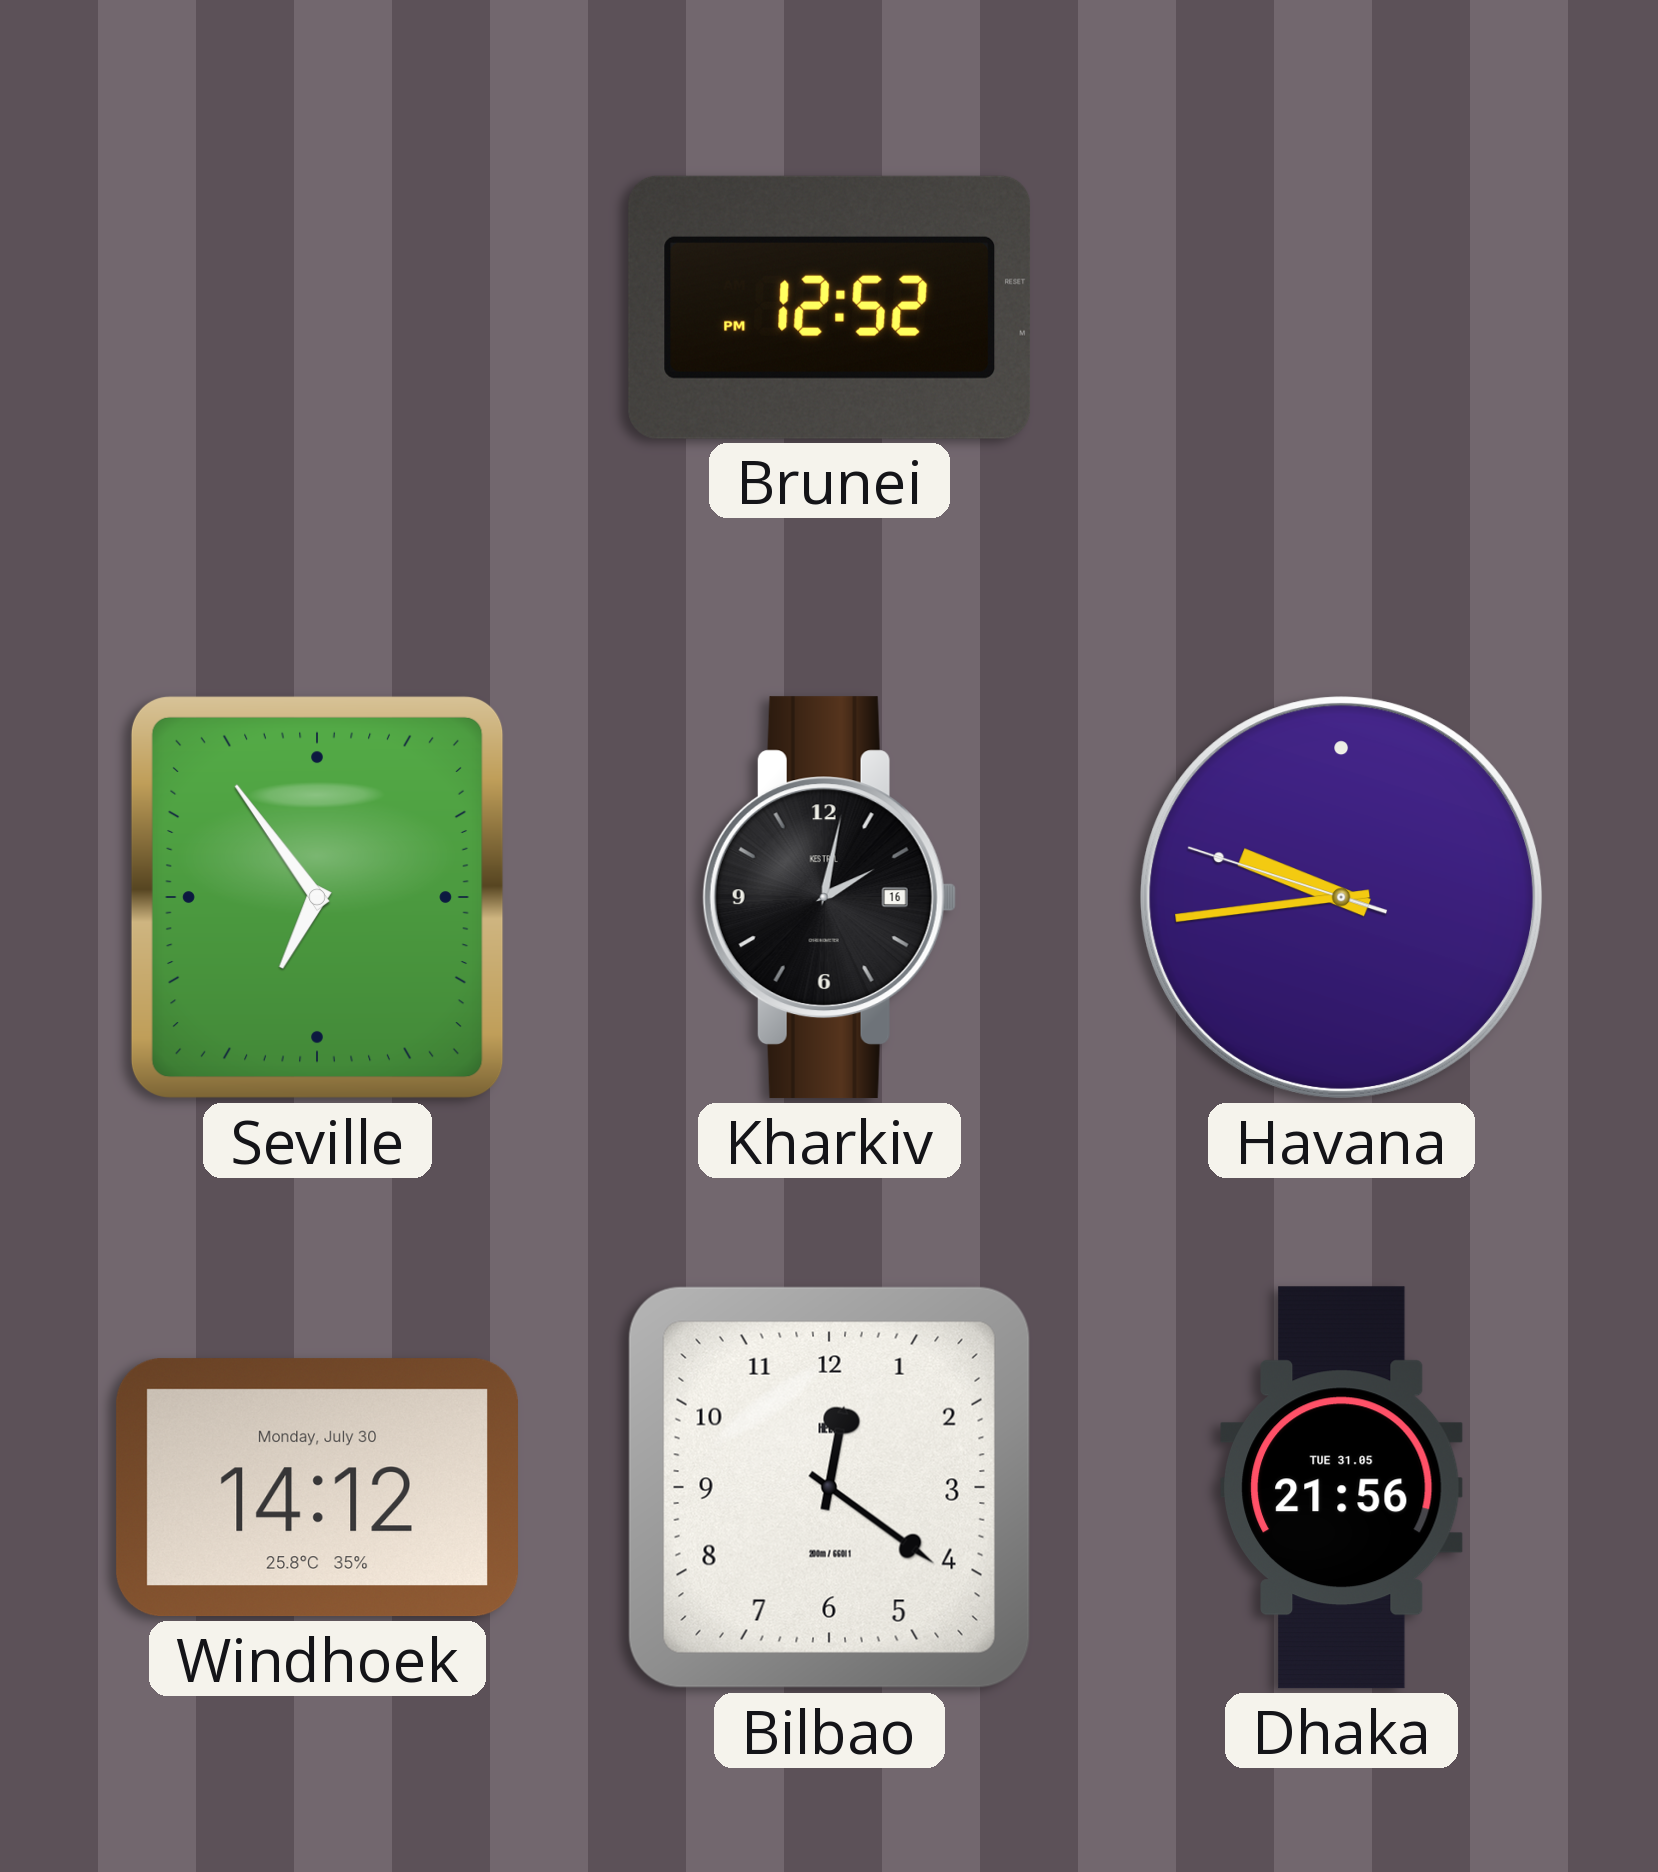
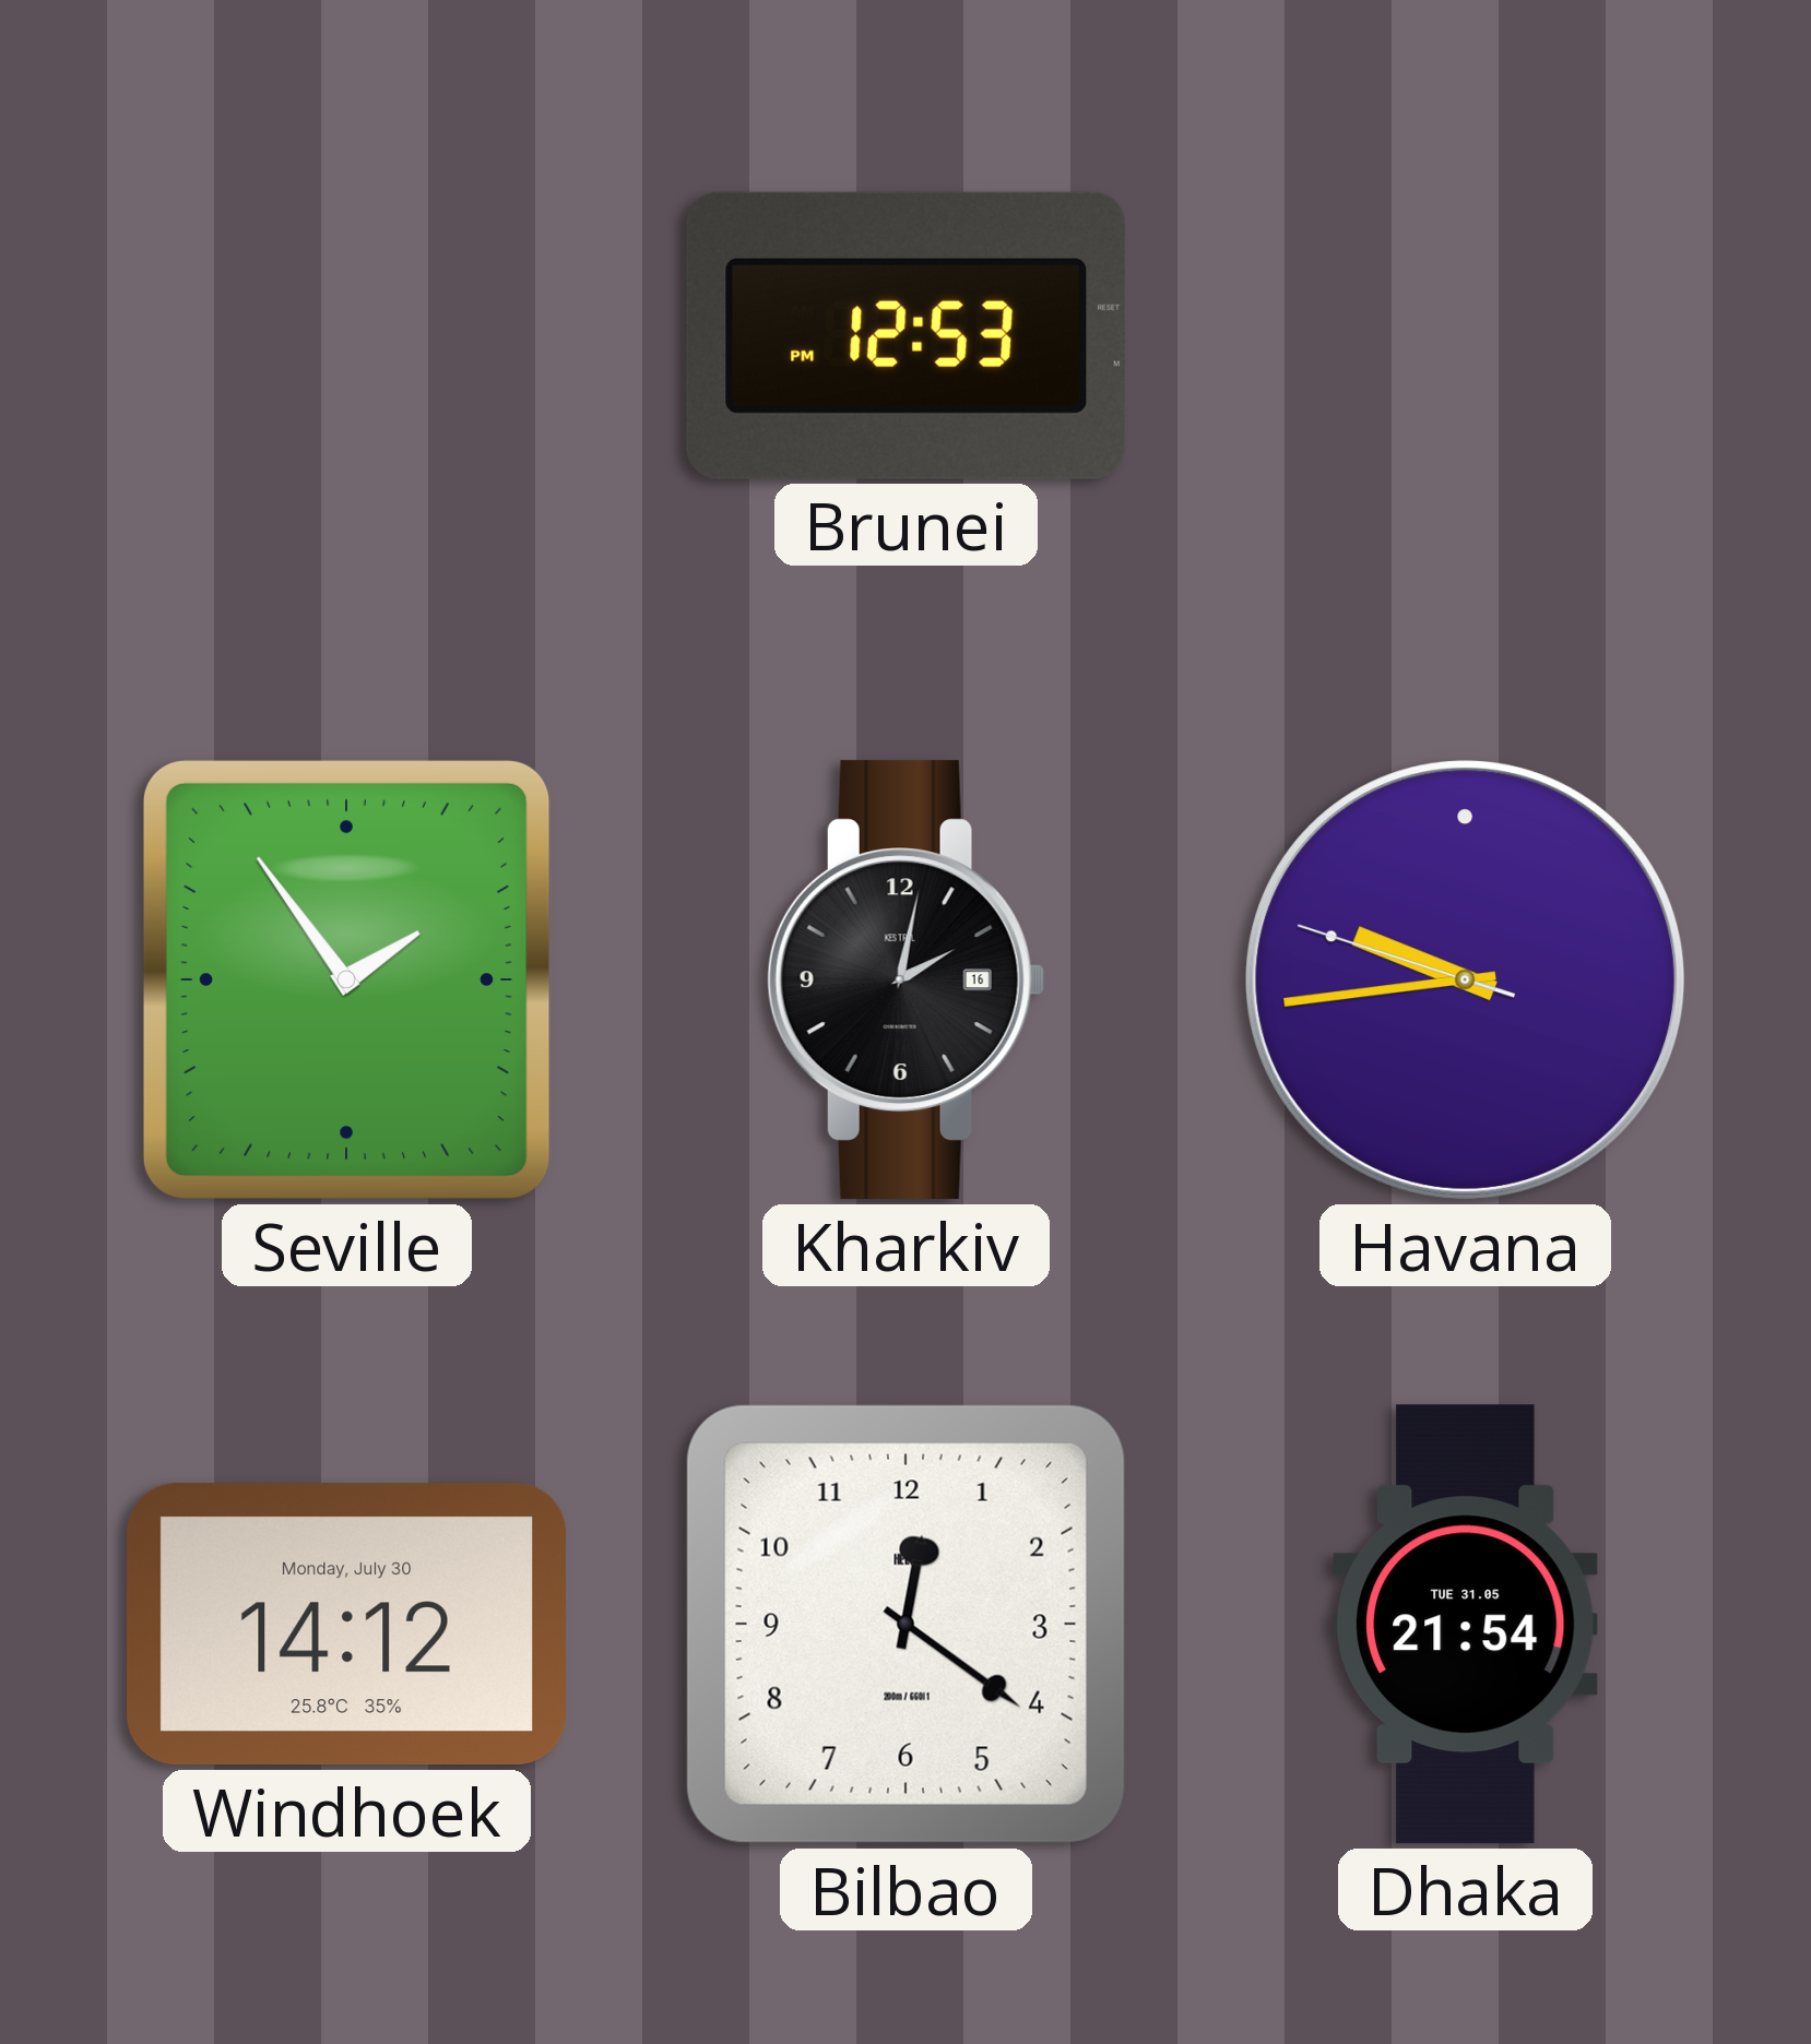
Brunei: 12:52 -> 12:53 (907, 335)
Seville: 6:54 -> 1:54 (346, 979)
Dhaka: 21:56 -> 21:54 (1466, 1625)
